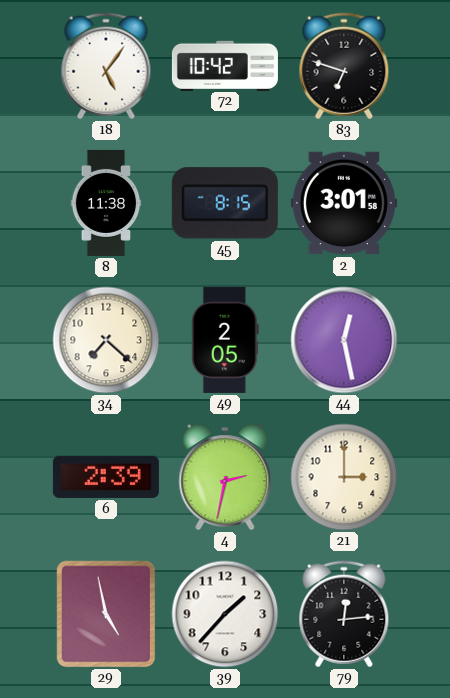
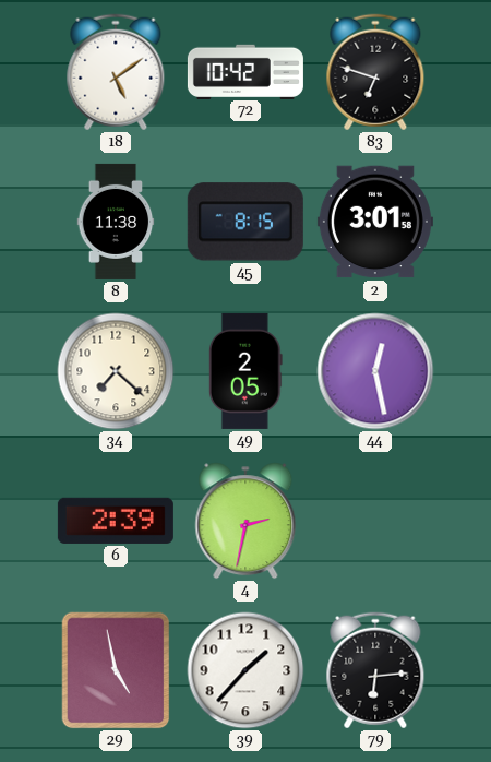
18: 5:06 -> 5:09 (116, 72)
21: 3:00 -> none (344, 477)
79: 12:14 -> 6:14 (375, 670)
